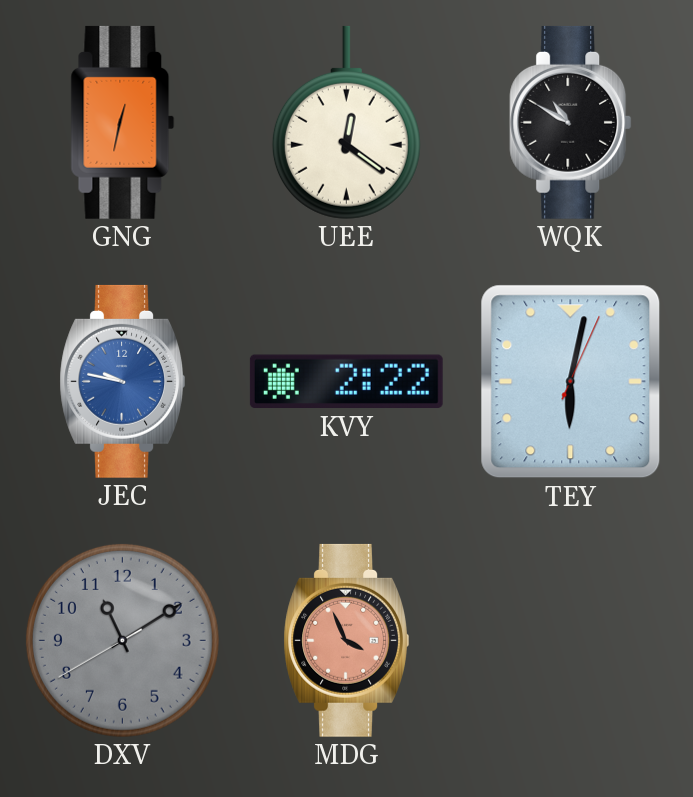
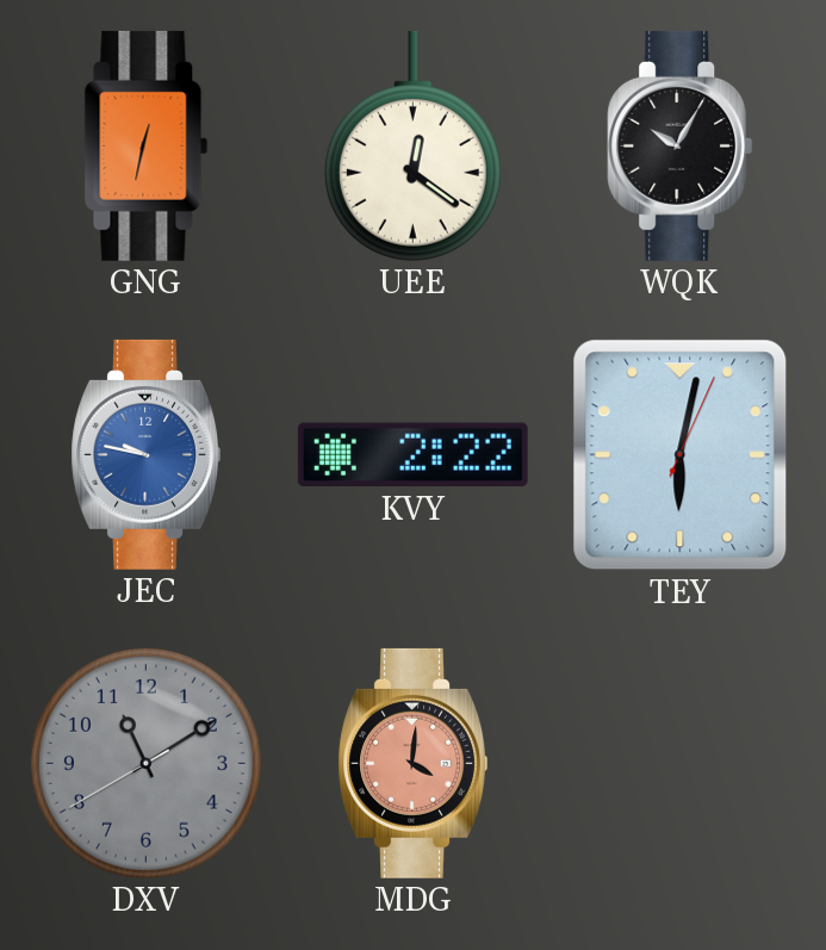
WQK: 10:50 -> 10:05 (681, 145)
MDG: 3:56 -> 4:01 (412, 763)
